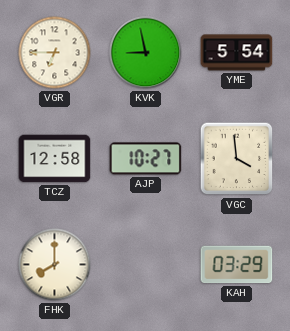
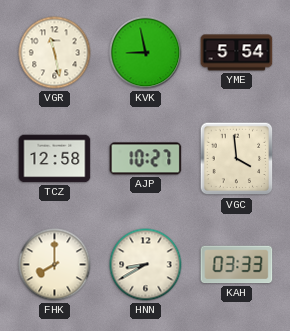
VGR: 6:45 -> 11:28 (55, 53)
HNN: none -> 8:40 (146, 265)
KAH: 03:29 -> 03:33 (237, 265)
